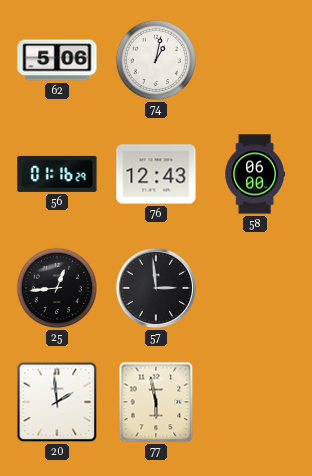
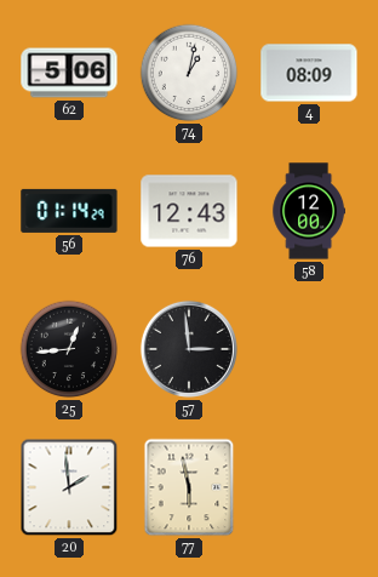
4: none -> 08:09 (309, 73)
56: 01:16 -> 01:14 (69, 211)
58: 06:00 -> 12:00 (308, 211)
